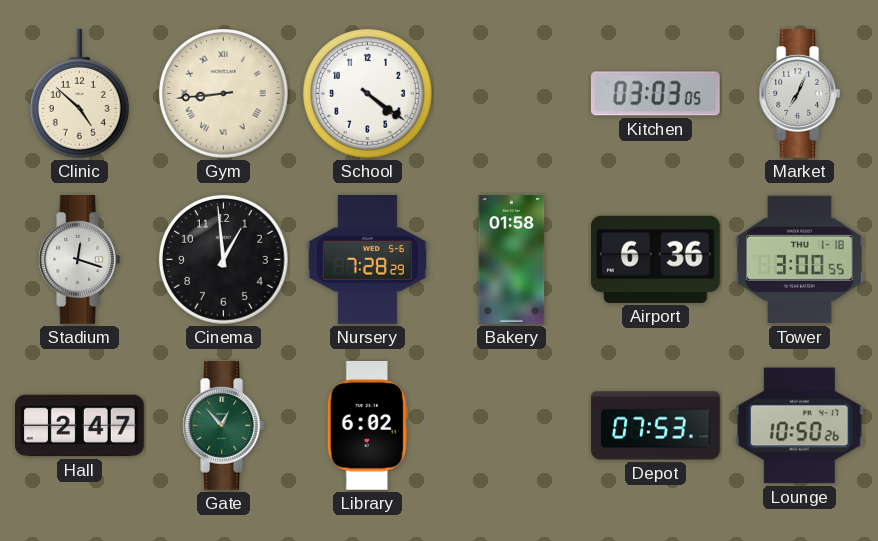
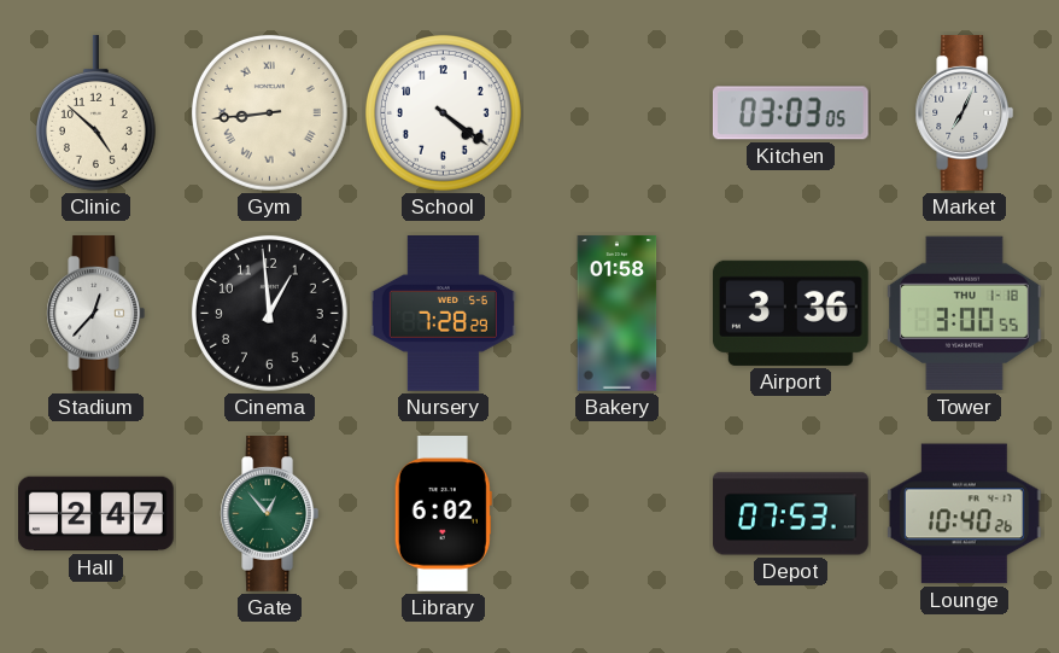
Stadium: 12:18 -> 12:37 (96, 314)
Airport: 6:36 -> 3:36 (790, 313)
Lounge: 10:50 -> 10:40 (964, 514)
